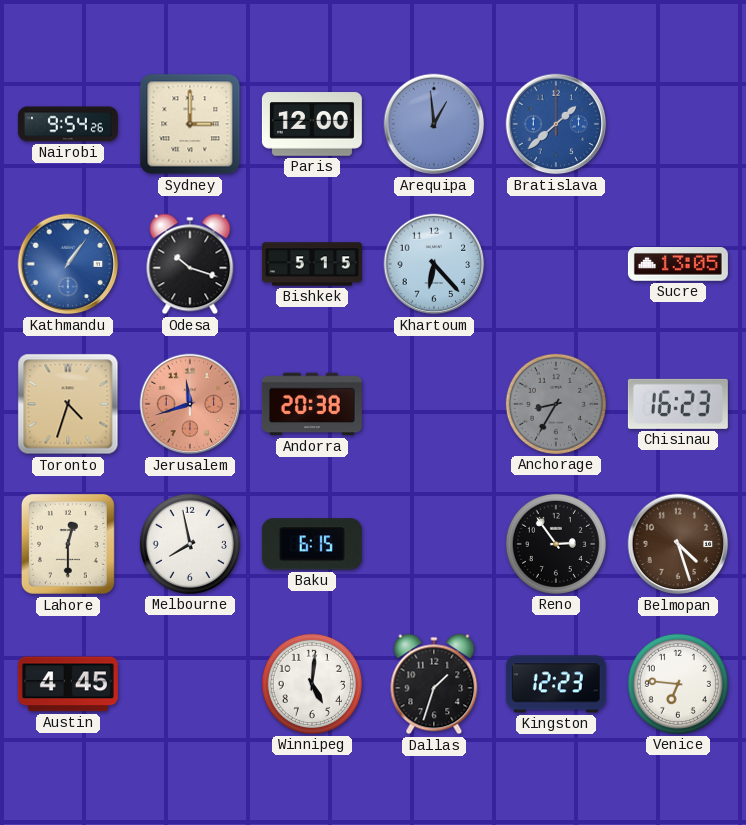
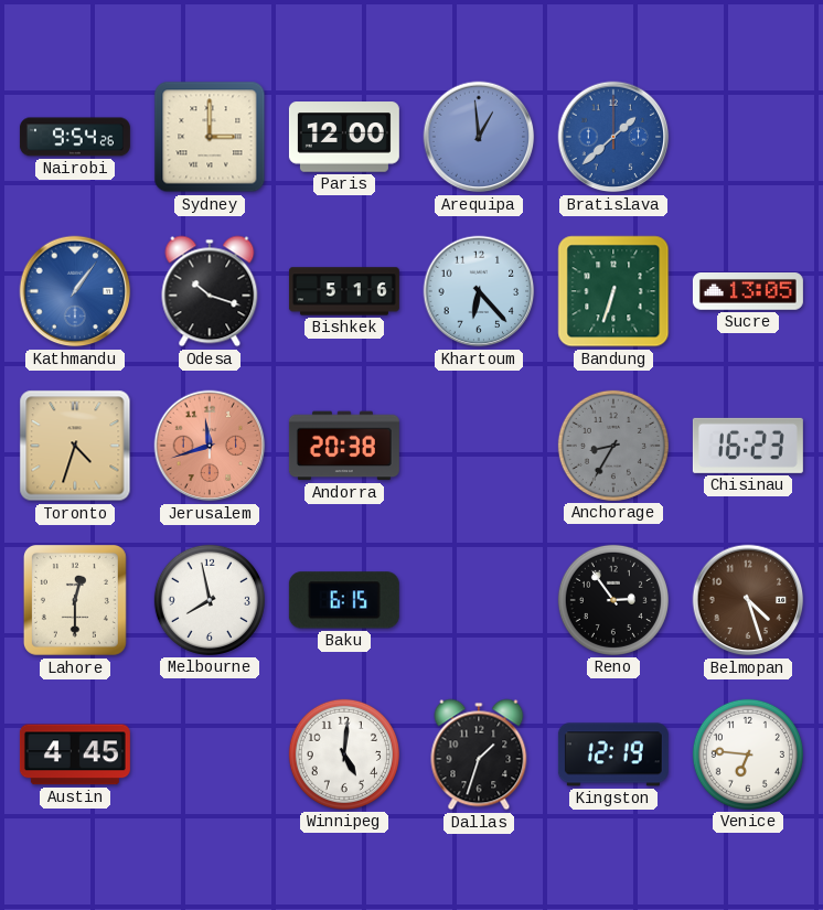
Bishkek: 5:15 -> 5:16 (344, 291)
Bandung: none -> 6:33 (613, 291)
Kingston: 12:23 -> 12:19 (613, 754)
